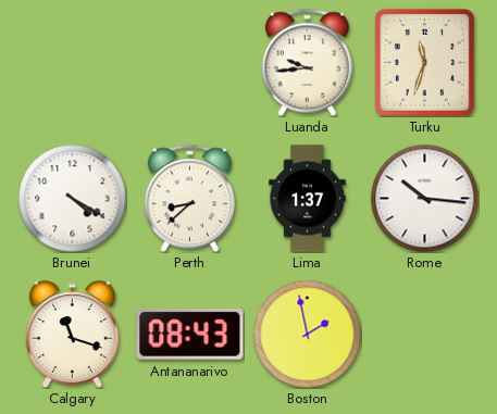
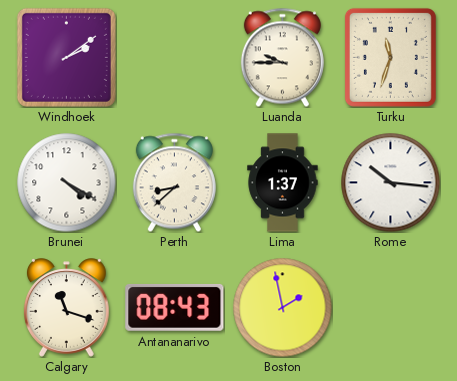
Windhoek: none -> 2:09 (66, 57)
Luanda: 9:44 -> 9:45 (282, 57)
